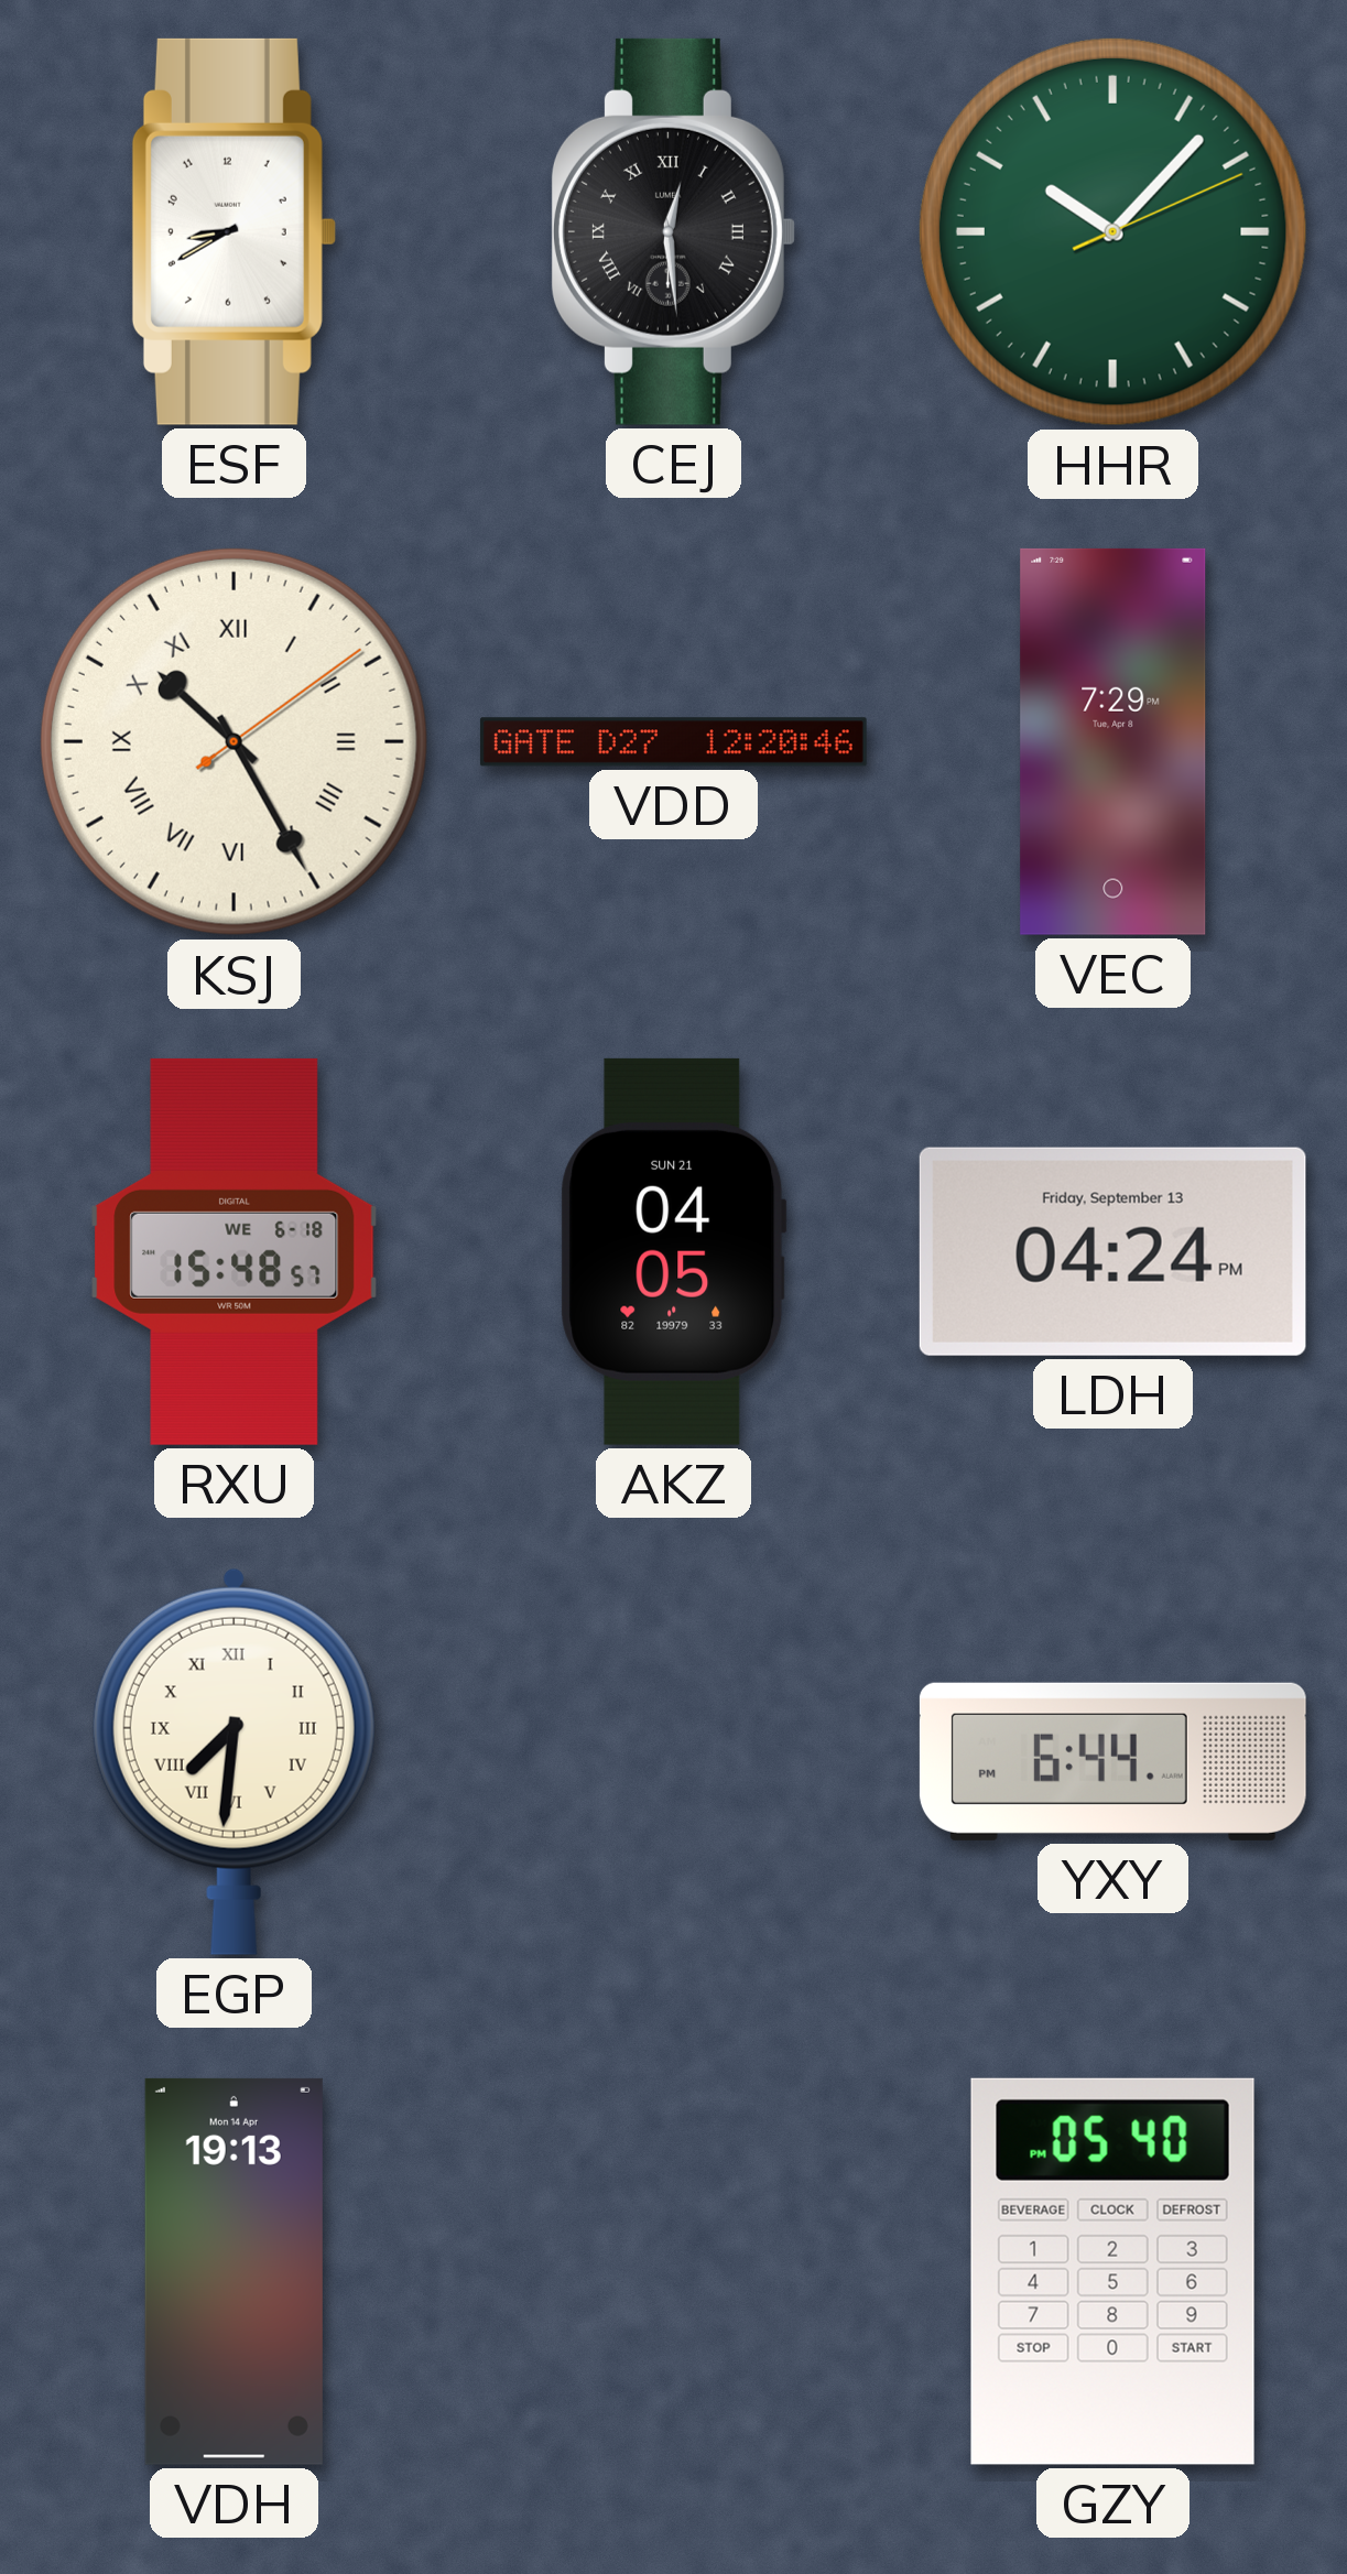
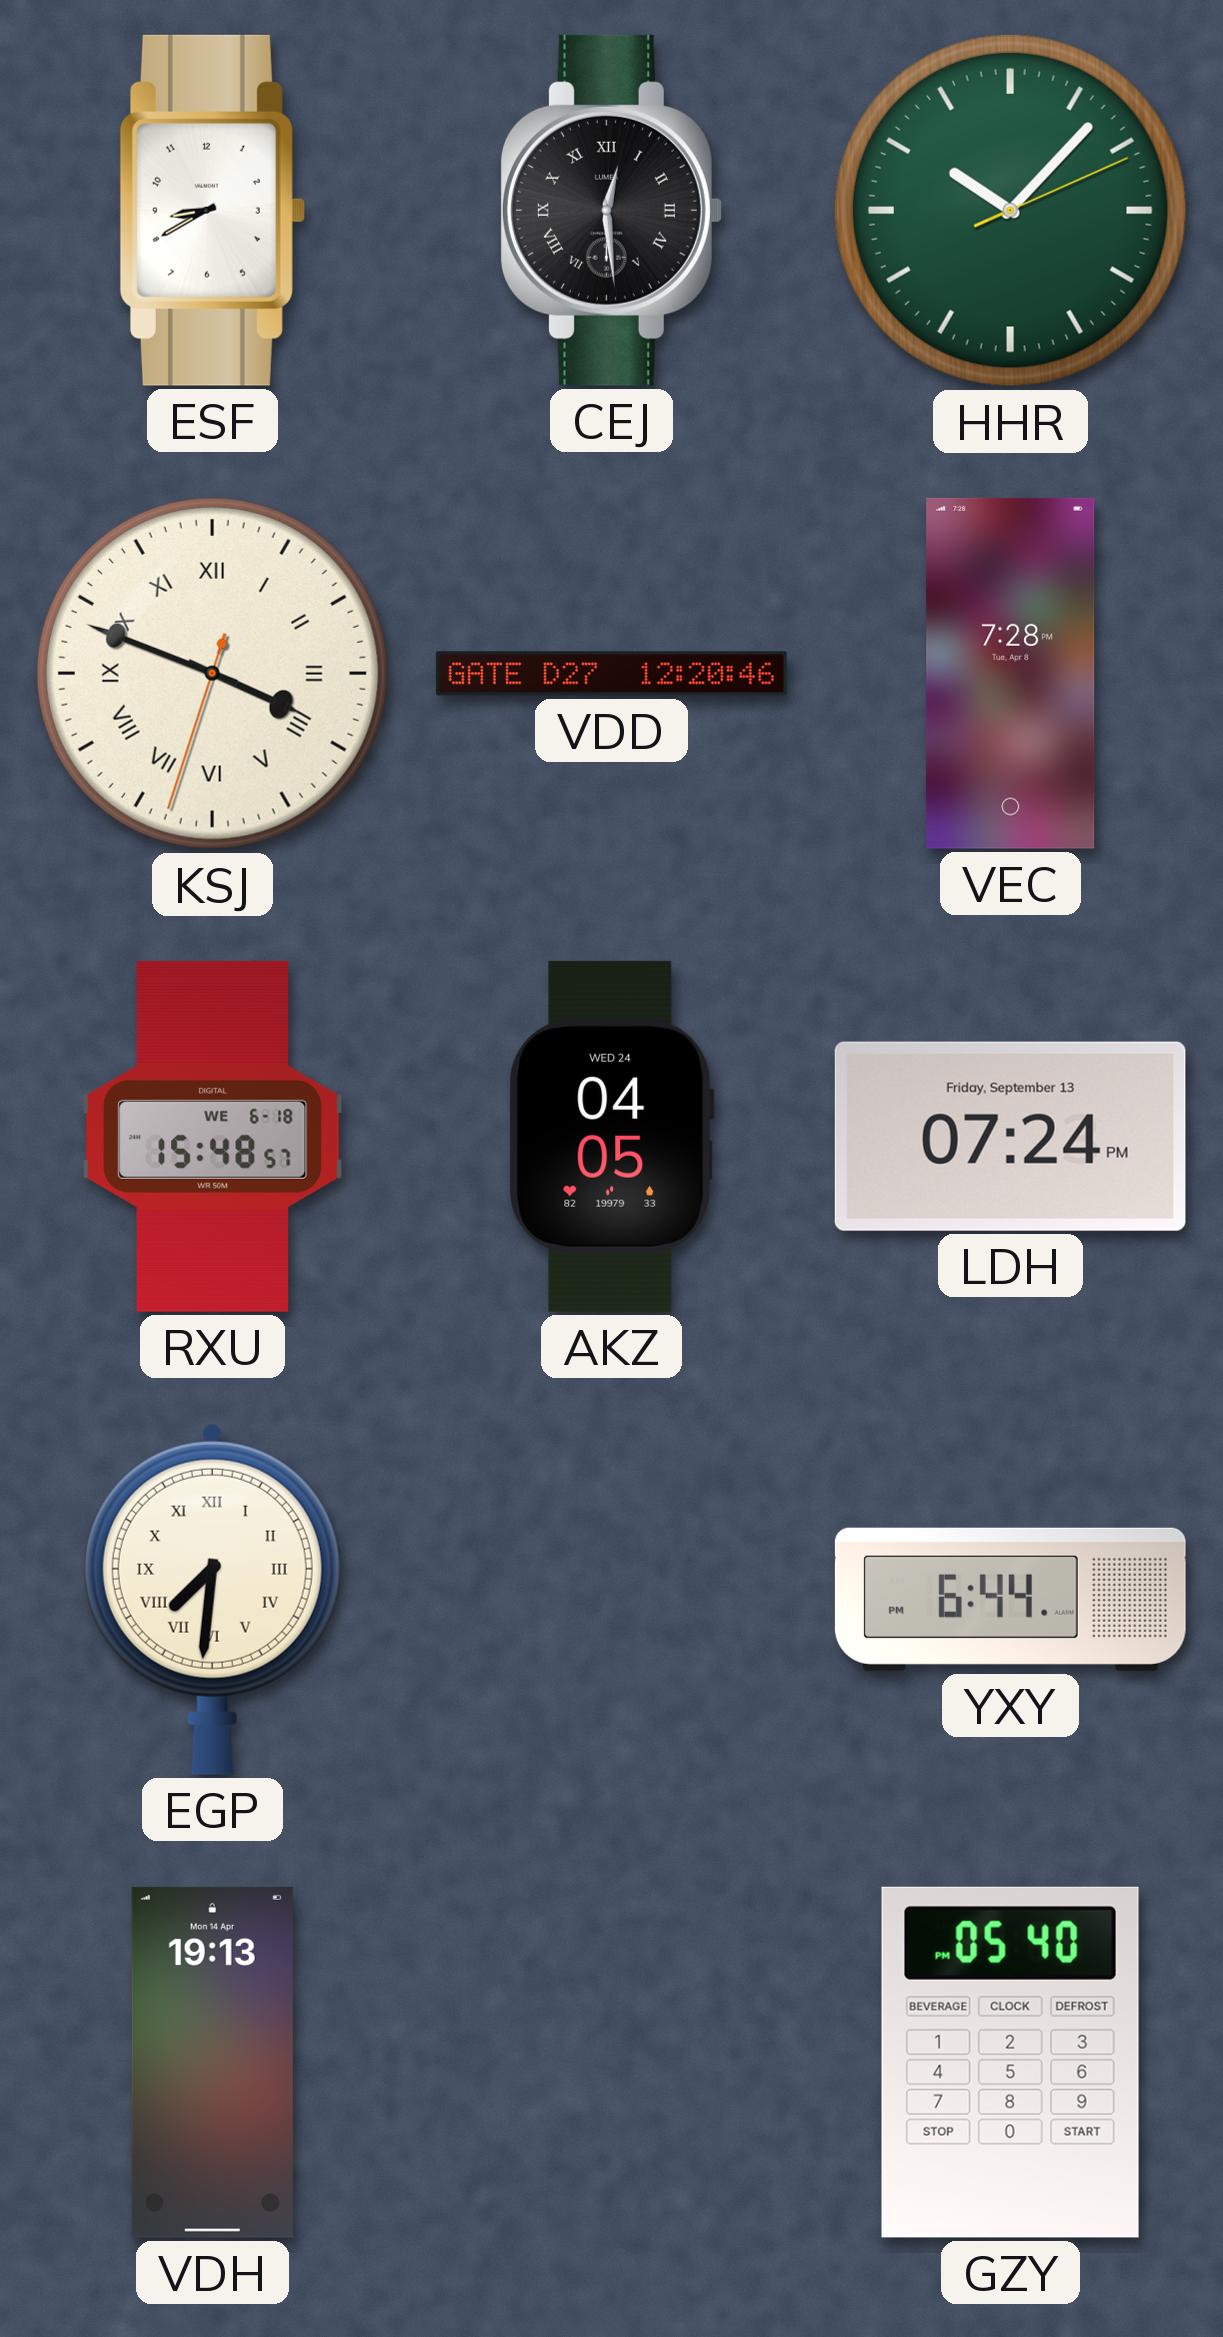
KSJ: 10:25 -> 3:48 (212, 673)
VEC: 7:29 -> 7:28 (1011, 673)
AKZ date: SUN 21 -> WED 24 (612, 1136)
LDH: 04:24 -> 07:24 (1010, 1136)
